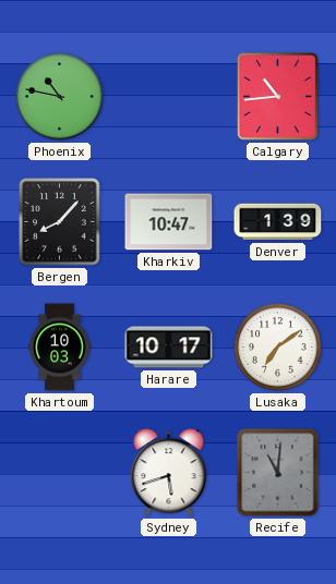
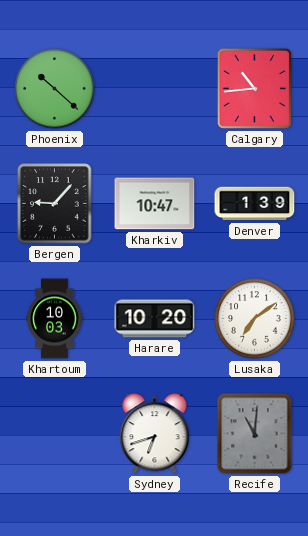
Phoenix: 10:47 -> 10:22 (55, 89)
Bergen: 8:07 -> 9:07 (55, 204)
Harare: 10:17 -> 10:20 (155, 319)
Sydney: 5:42 -> 6:42 (155, 434)
